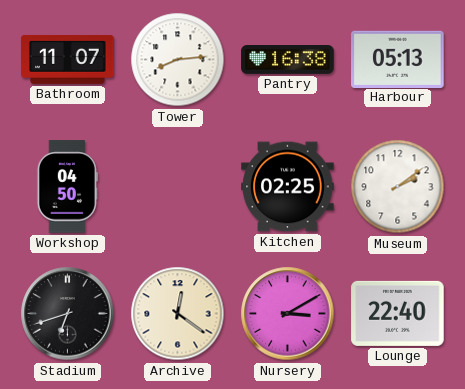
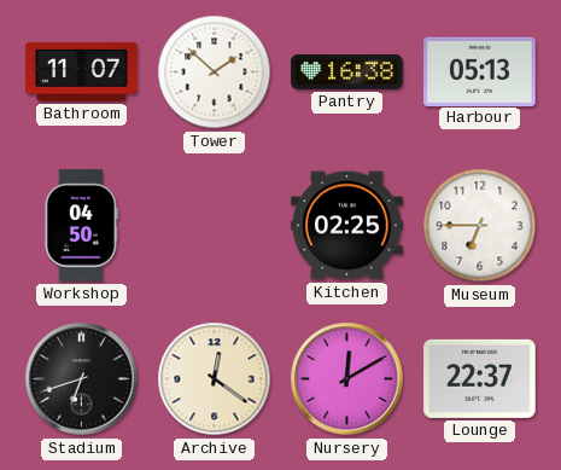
Tower: 8:14 -> 1:52 (215, 72)
Museum: 2:09 -> 6:45 (480, 226)
Nursery: 3:10 -> 12:10 (347, 379)
Lounge: 22:40 -> 22:37 (480, 378)
